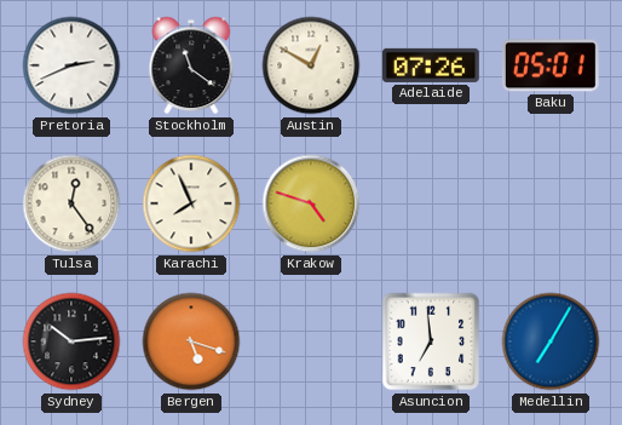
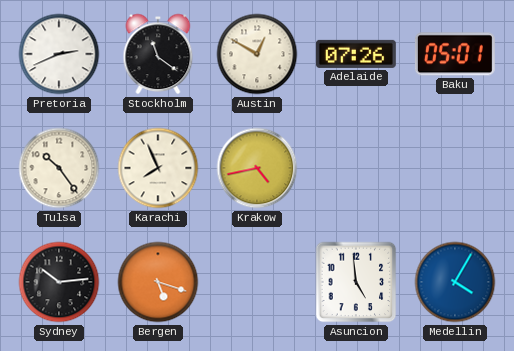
Tulsa: 12:24 -> 10:24 (59, 168)
Krakow: 4:48 -> 4:43 (257, 168)
Asuncion: 6:59 -> 4:59 (356, 282)
Medellin: 7:05 -> 4:05 (455, 282)
